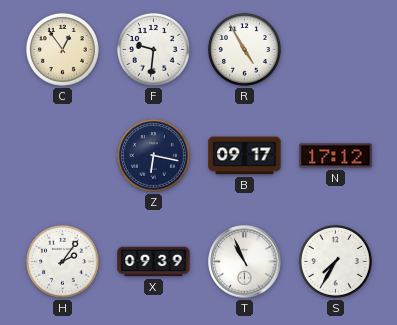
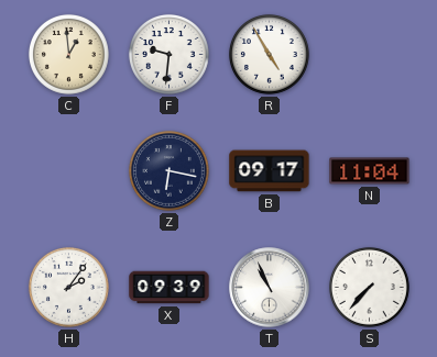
C: 12:54 -> 12:59 (68, 54)
N: 17:12 -> 11:04 (370, 171)
S: 7:35 -> 7:37 (369, 287)
